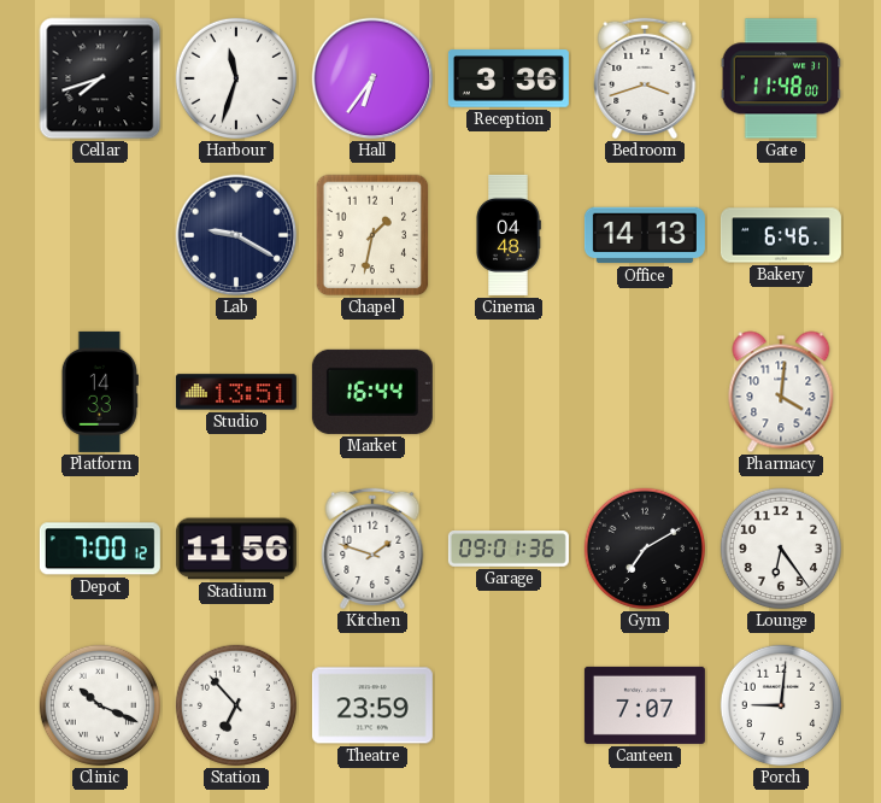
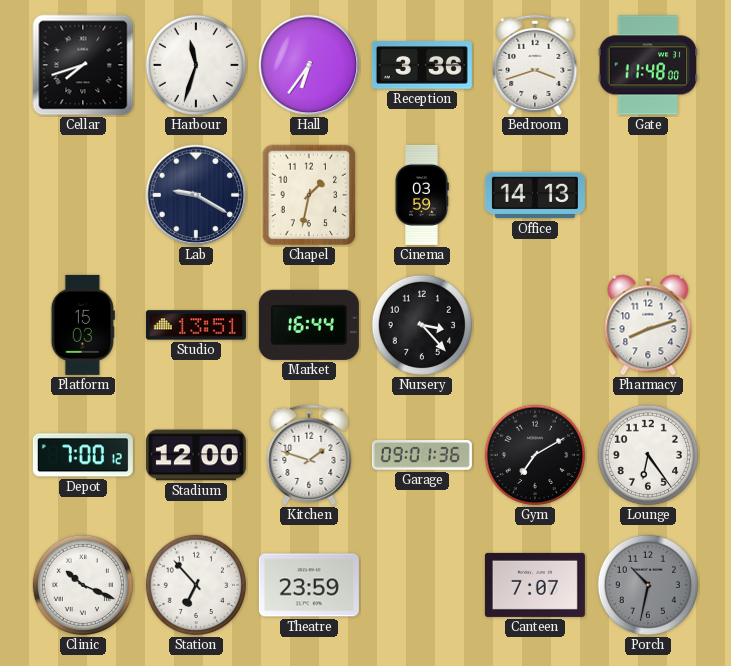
Cinema: 04:48 -> 03:59 (422, 195)
Bakery: 6:46 -> none (781, 235)
Platform: 14:33 -> 15:03 (83, 325)
Nursery: none -> 3:23 (422, 325)
Pharmacy: 4:01 -> 8:12 (648, 325)
Stadium: 11:56 -> 12:00 (196, 455)
Porch: 9:01 -> 10:32 (648, 585)
Porch dial: white -> grey (648, 585)
